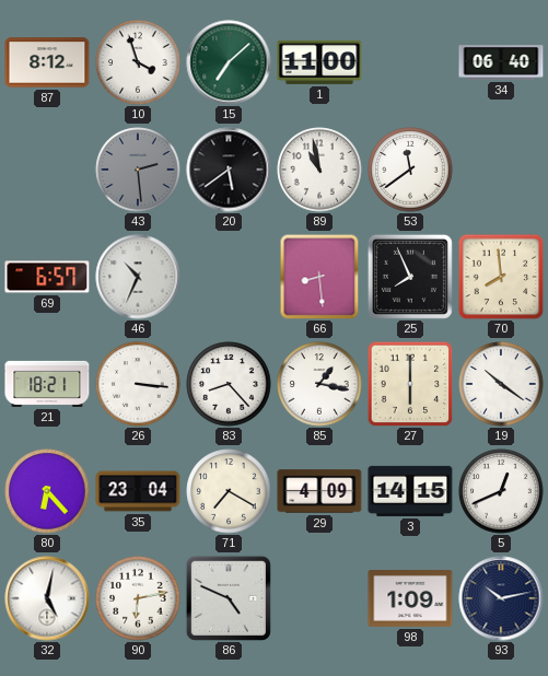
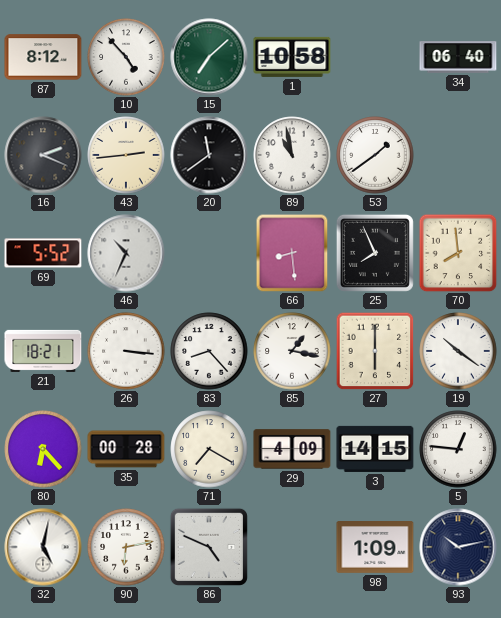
10: 3:57 -> 4:53 (126, 57)
1: 11:00 -> 10:58 (292, 57)
16: none -> 2:19 (43, 155)
43: 2:29 -> 2:44 (126, 155)
43 dial: grey -> cream (126, 155)
20: 5:39 -> 11:39 (209, 155)
53: 11:39 -> 1:39 (375, 155)
69: 6:57 -> 5:52 (43, 253)
35: 23:04 -> 00:28 (126, 449)
5: 12:41 -> 12:46 (458, 449)
